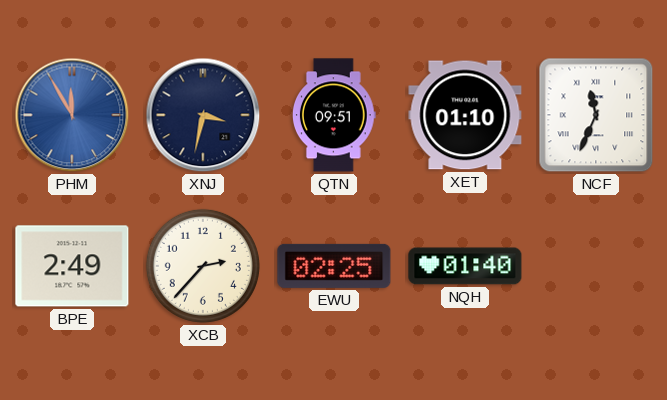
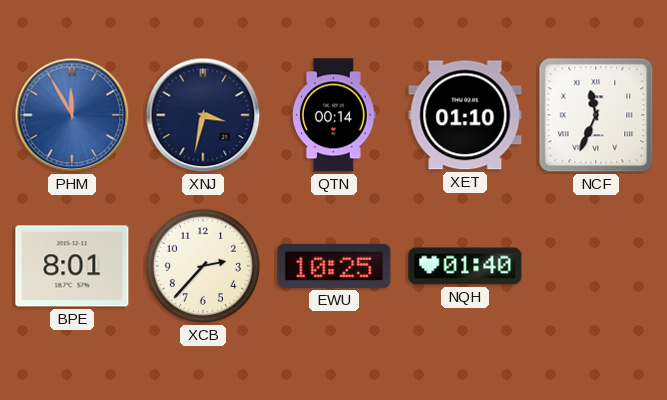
QTN: 09:51 -> 00:14 (334, 115)
BPE: 2:49 -> 8:01 (72, 266)
EWU: 02:25 -> 10:25 (334, 266)
